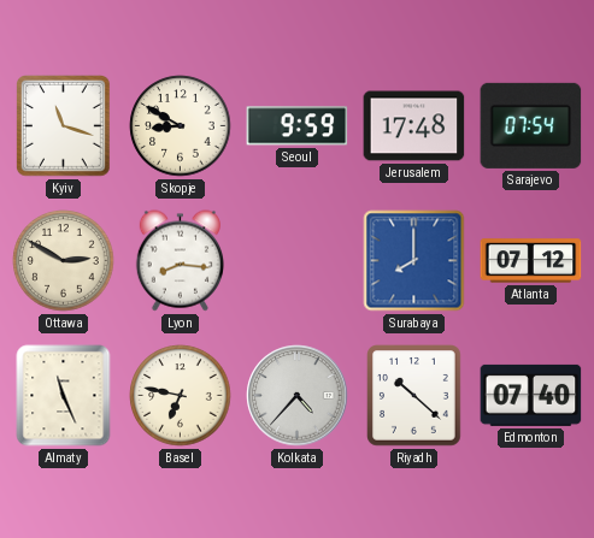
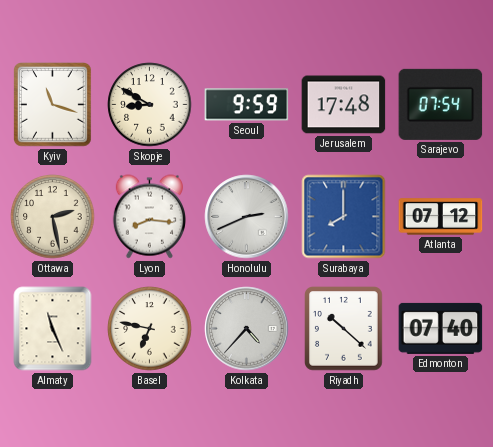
Ottawa: 2:50 -> 2:28 (53, 217)
Honolulu: none -> 2:41 (247, 217)
